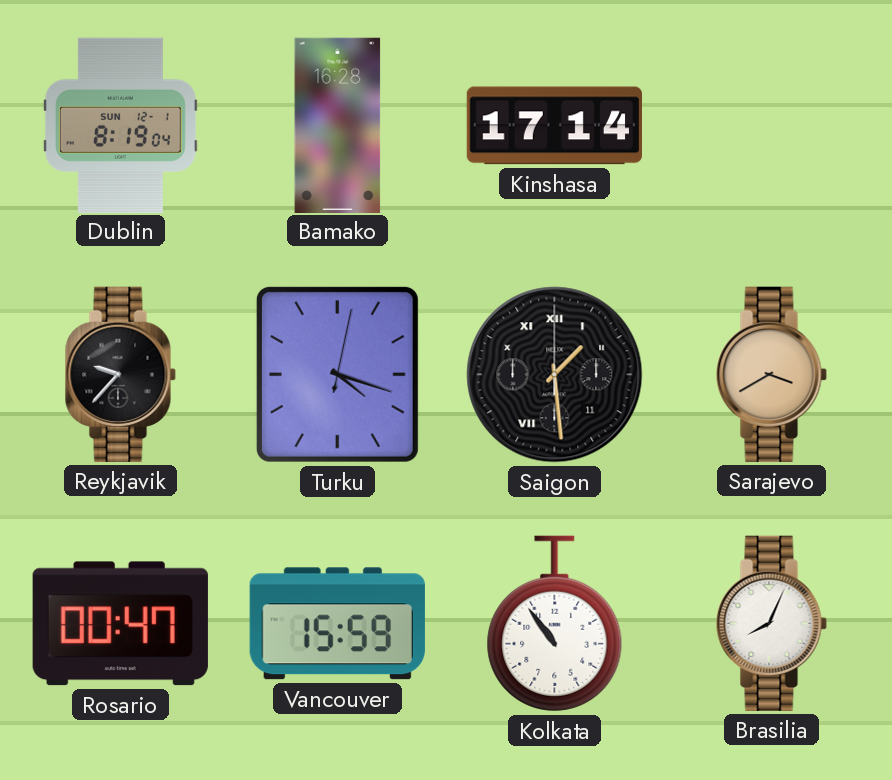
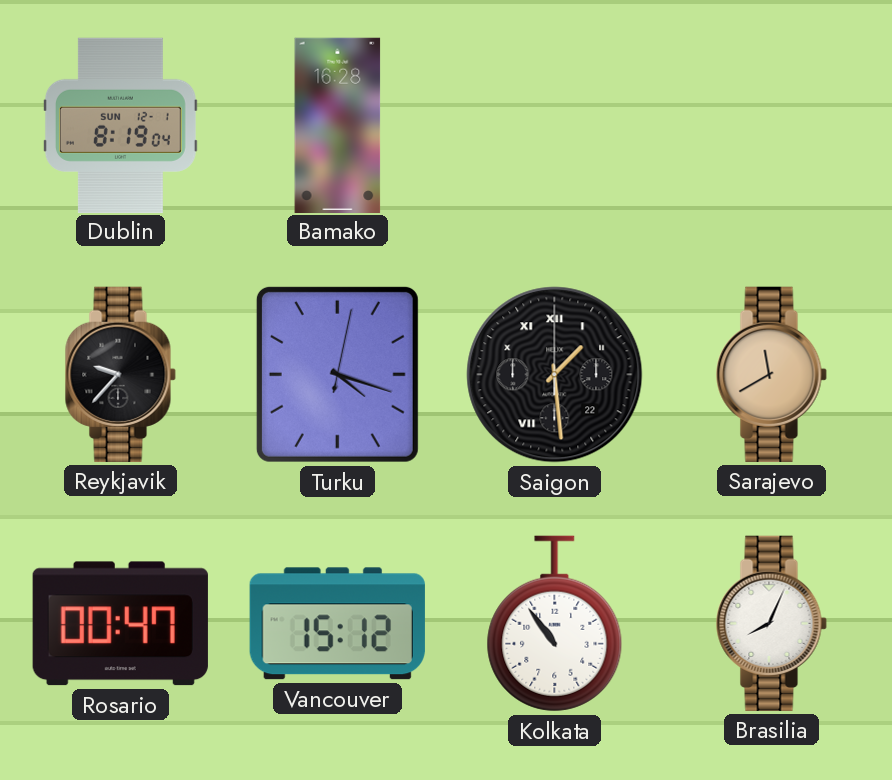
Kinshasa: 17:14 -> none (554, 126)
Saigon date: 11 -> 22 (555, 375)
Sarajevo: 3:40 -> 11:40 (771, 374)
Vancouver: 15:59 -> 15:12 (337, 624)
